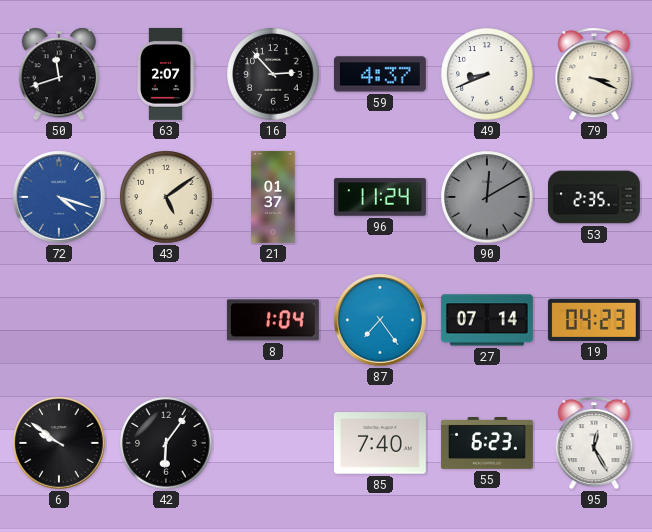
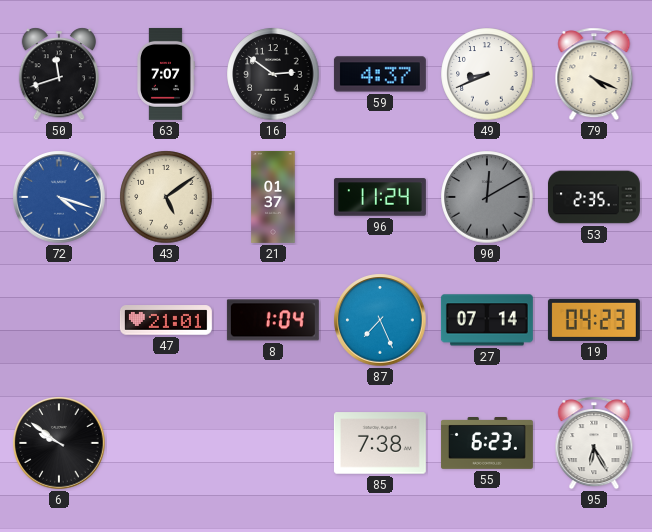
63: 2:07 -> 7:07 (166, 74)
16: 2:53 -> 2:51 (273, 74)
79: 3:19 -> 4:19 (594, 74)
47: none -> 21:01 (166, 320)
87: 7:24 -> 7:26 (380, 320)
42: 6:06 -> none (166, 443)
85: 7:40 -> 7:38 (380, 443)
95: 12:25 -> 6:25 (594, 443)
